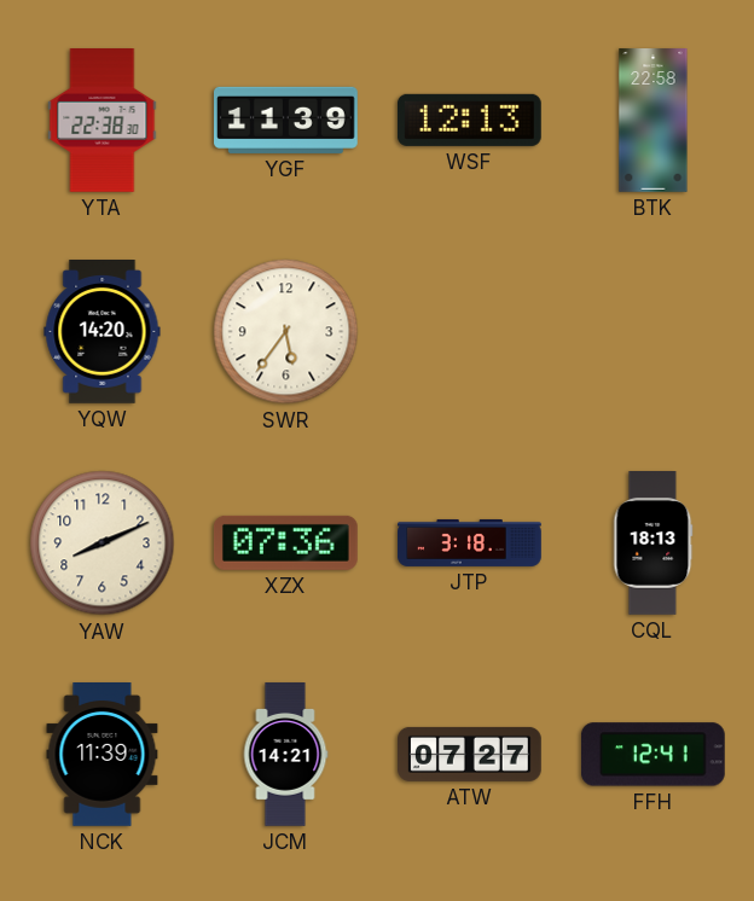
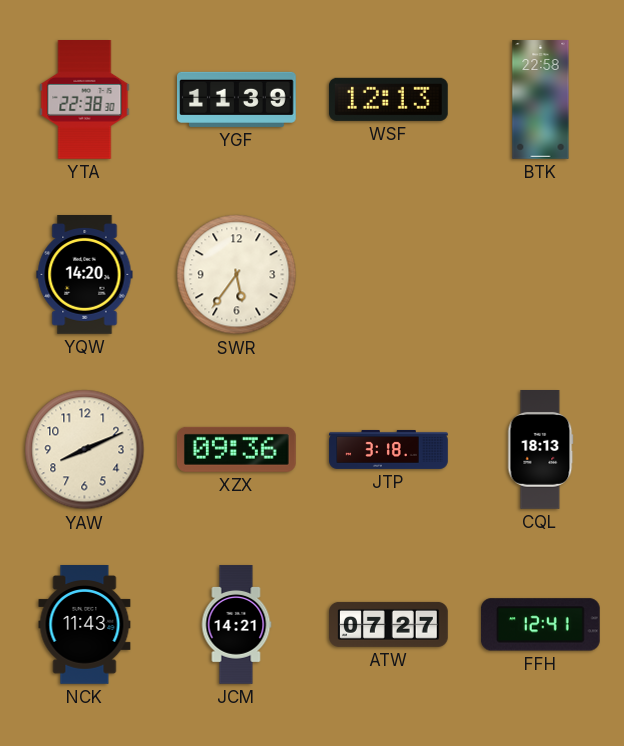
XZX: 07:36 -> 09:36 (236, 449)
NCK: 11:39 -> 11:43 (85, 625)
